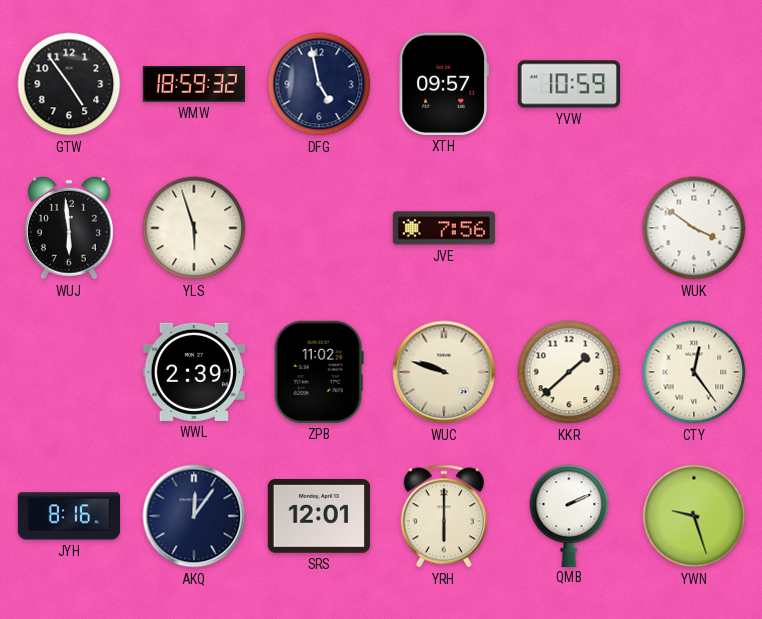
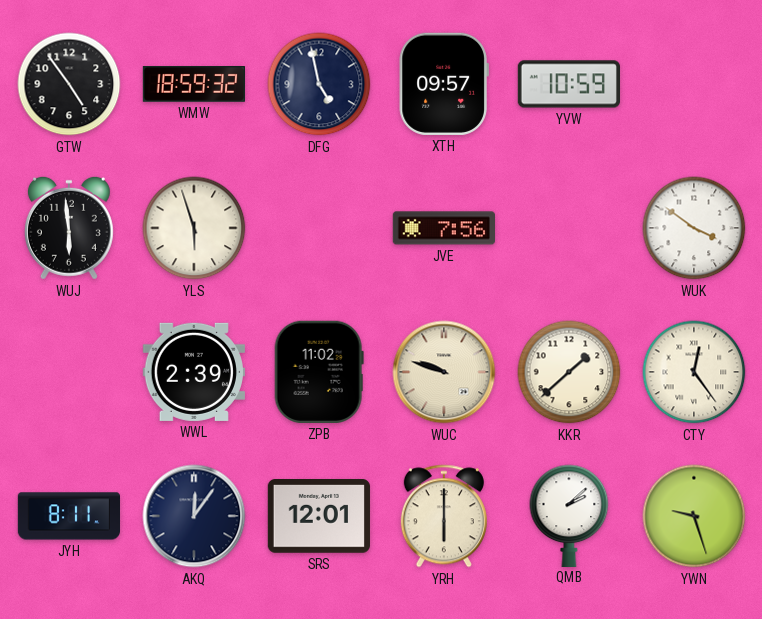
JYH: 8:16 -> 8:11 (68, 516)
QMB: 2:11 -> 2:08 (569, 515)
